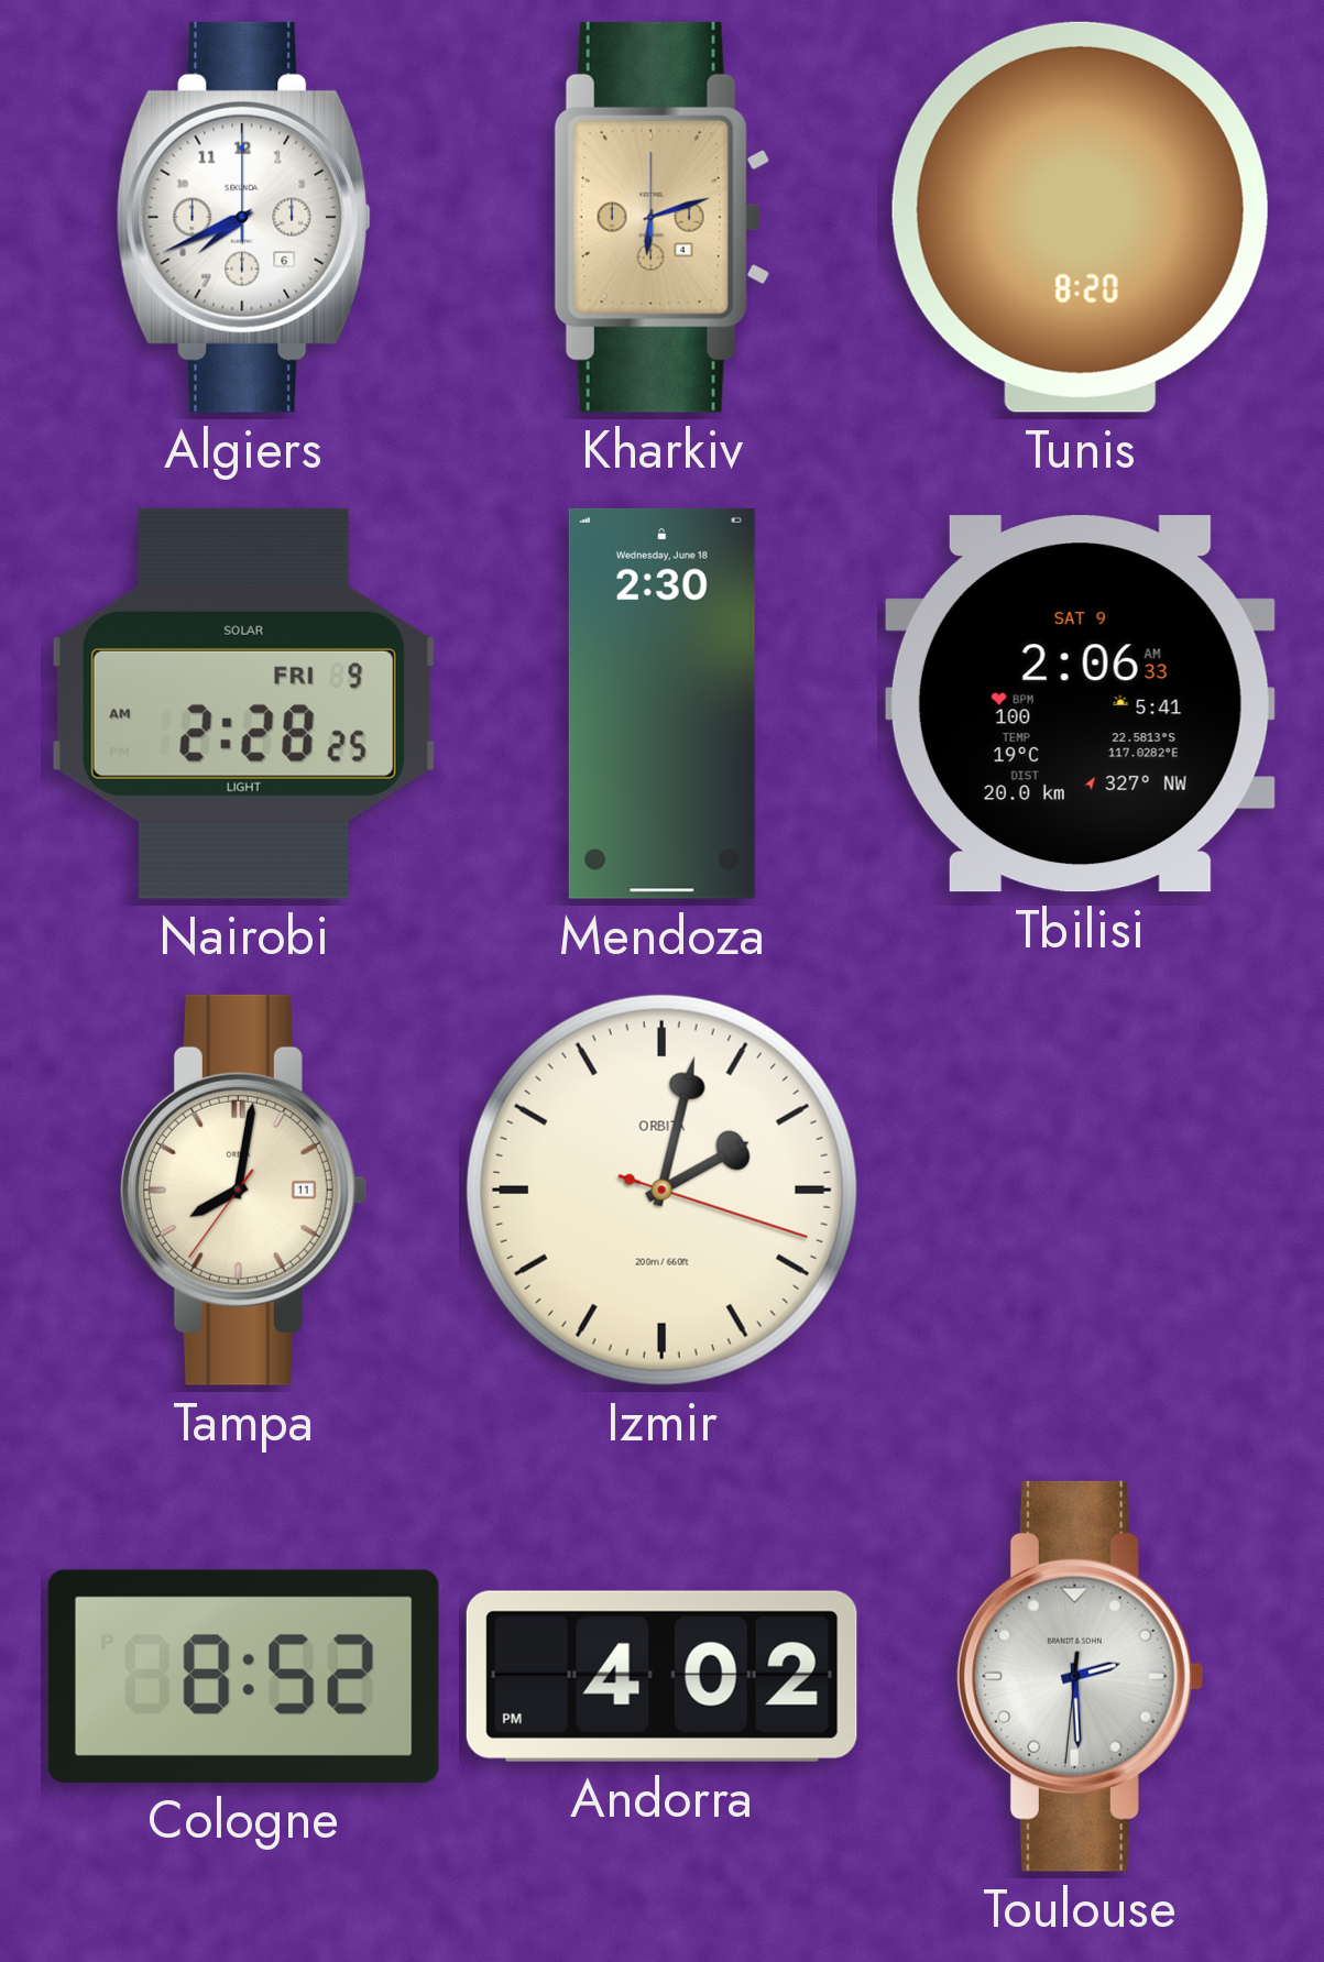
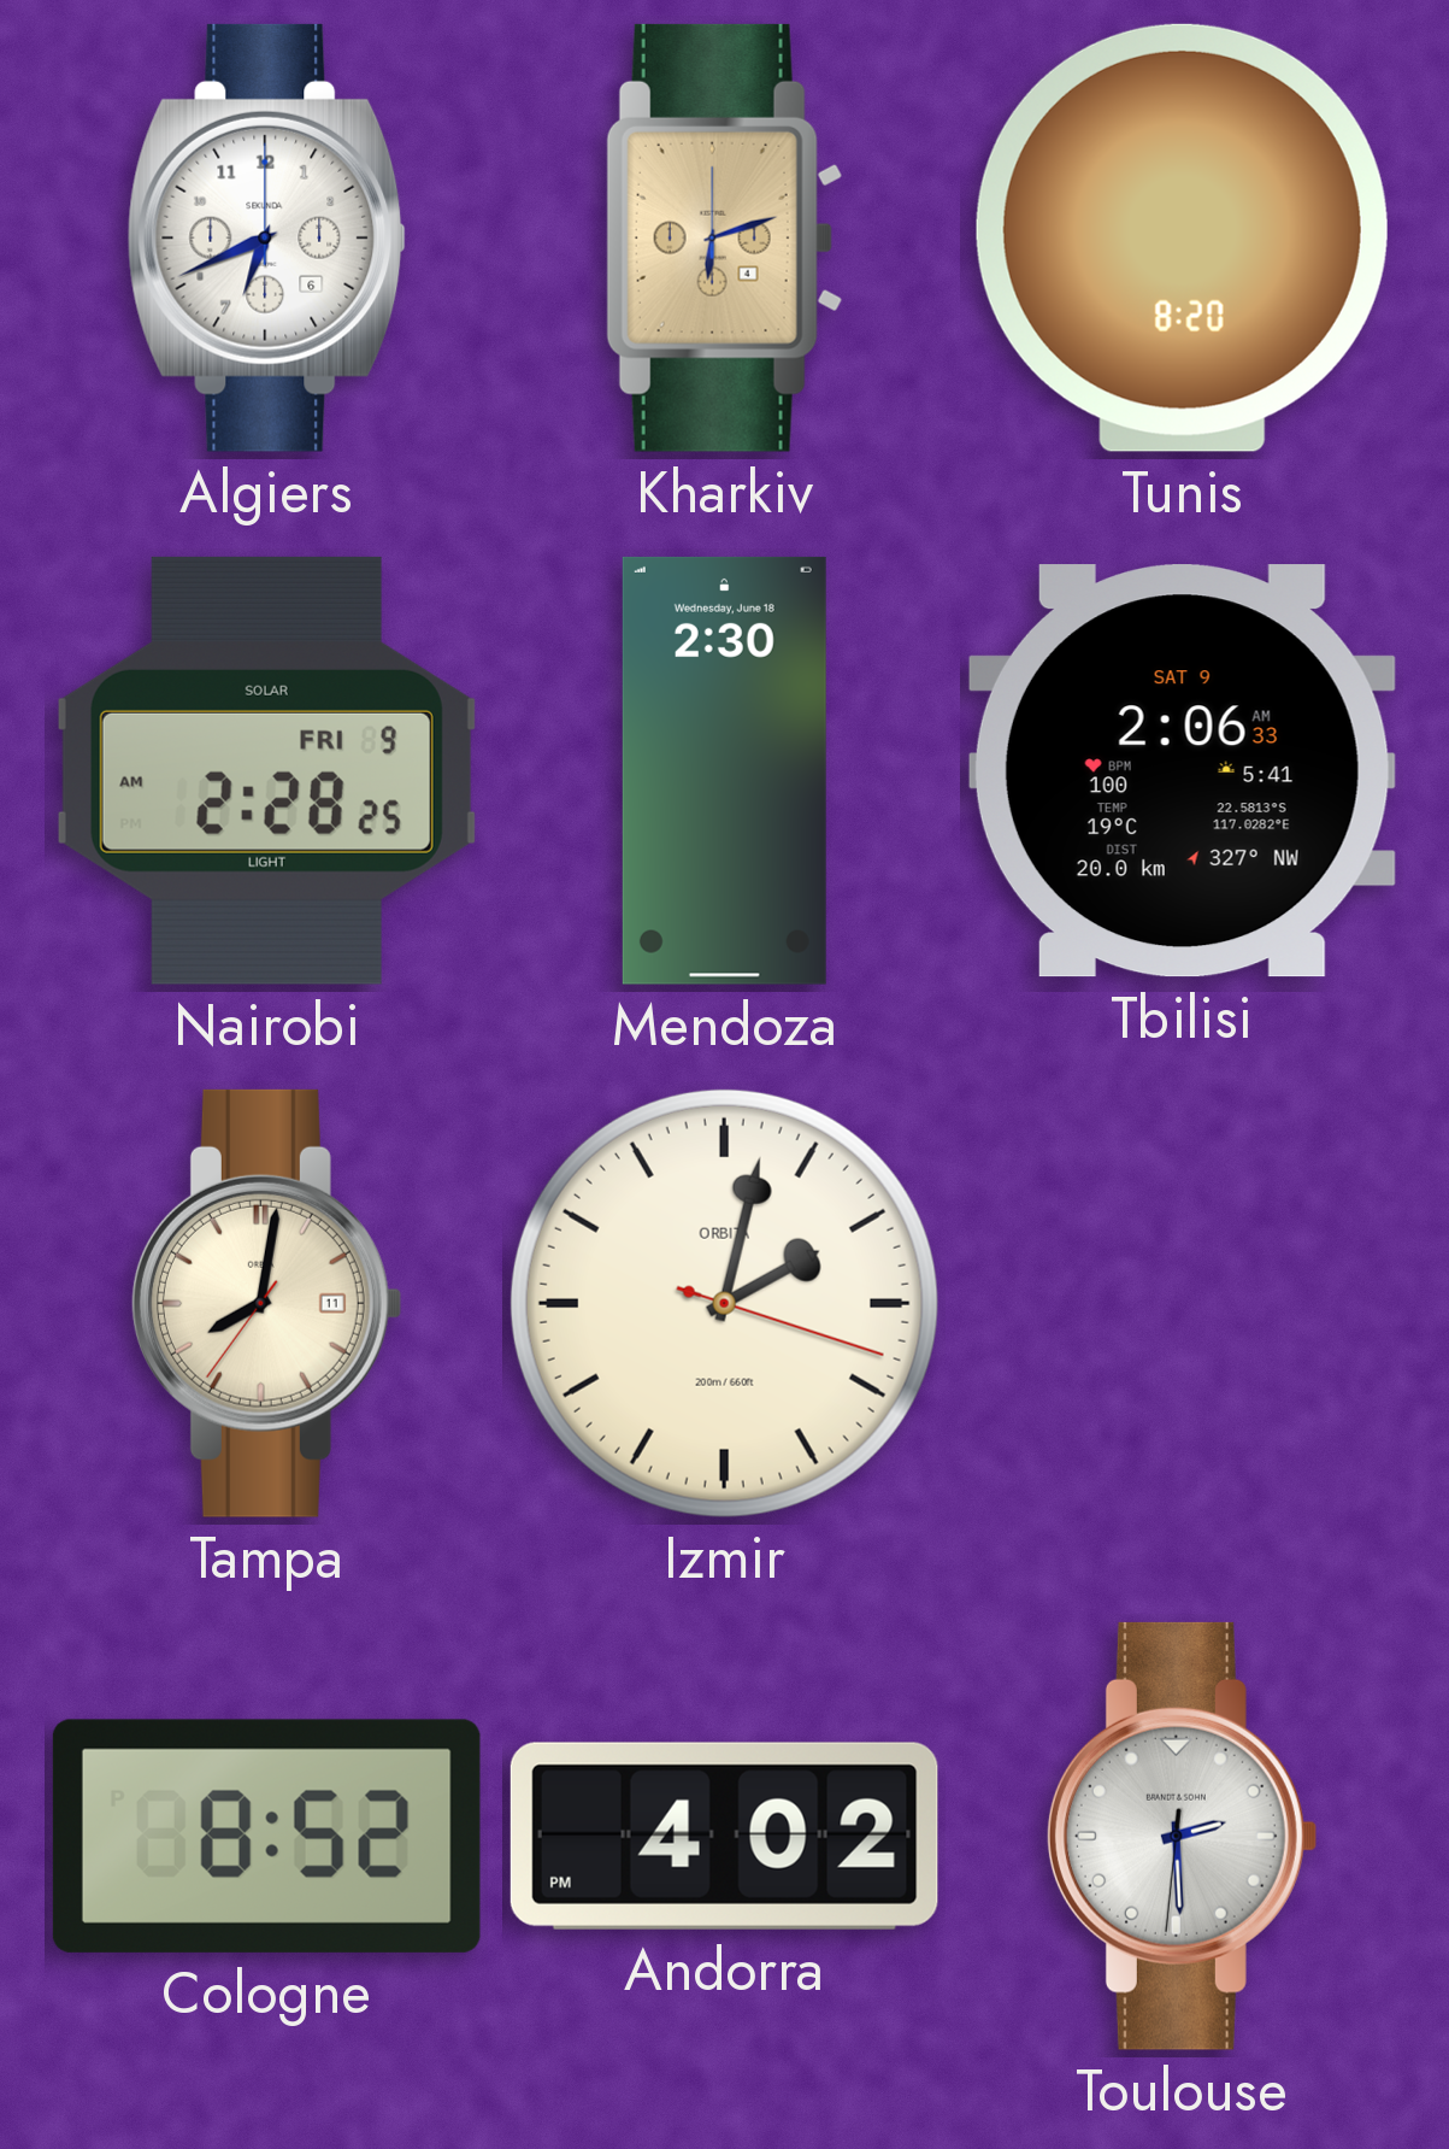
Algiers: 7:41 -> 6:41 (266, 237)
